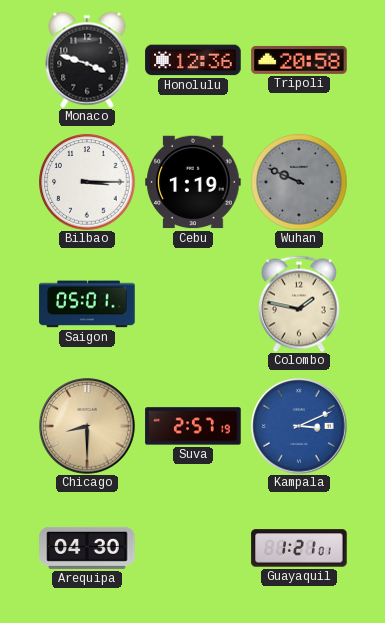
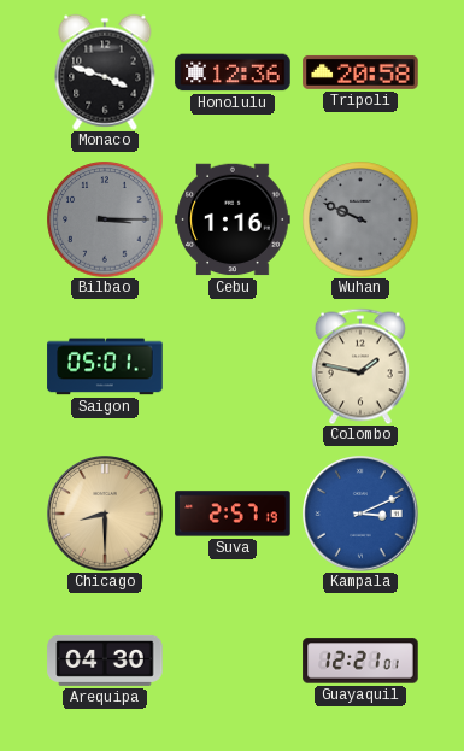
Bilbao dial: white -> grey (105, 219)
Cebu: 1:19 -> 1:16 (233, 219)
Guayaquil: 1:21 -> 12:21 (360, 661)
